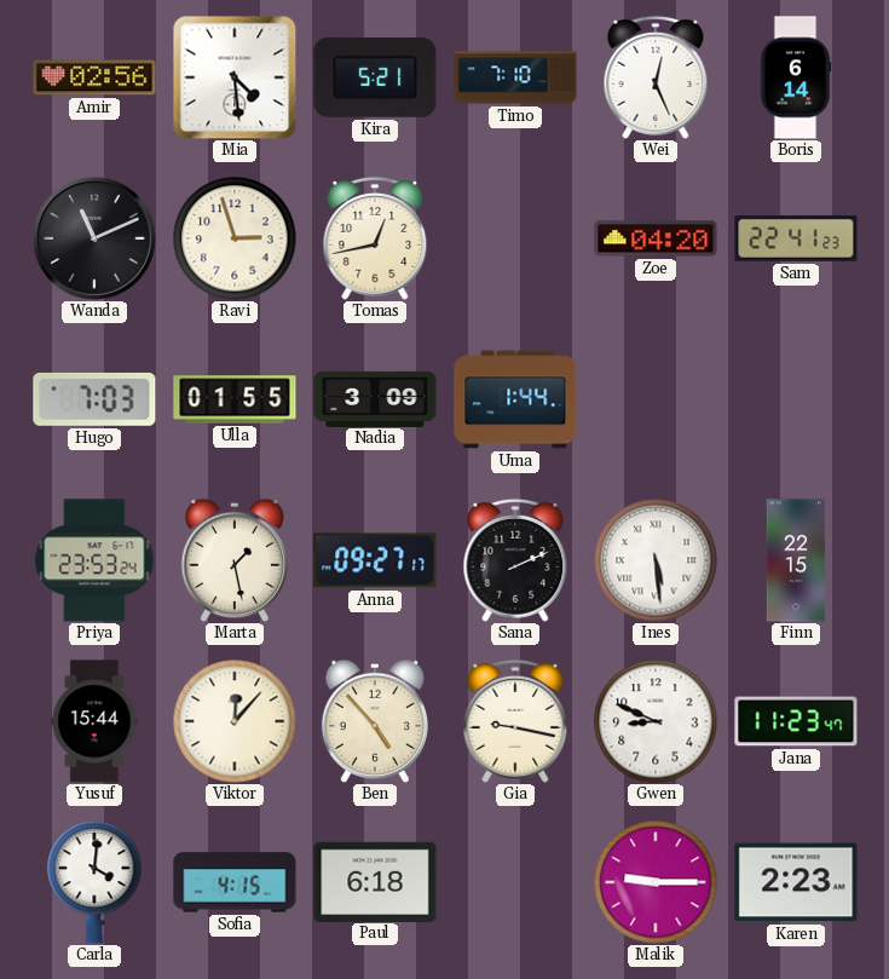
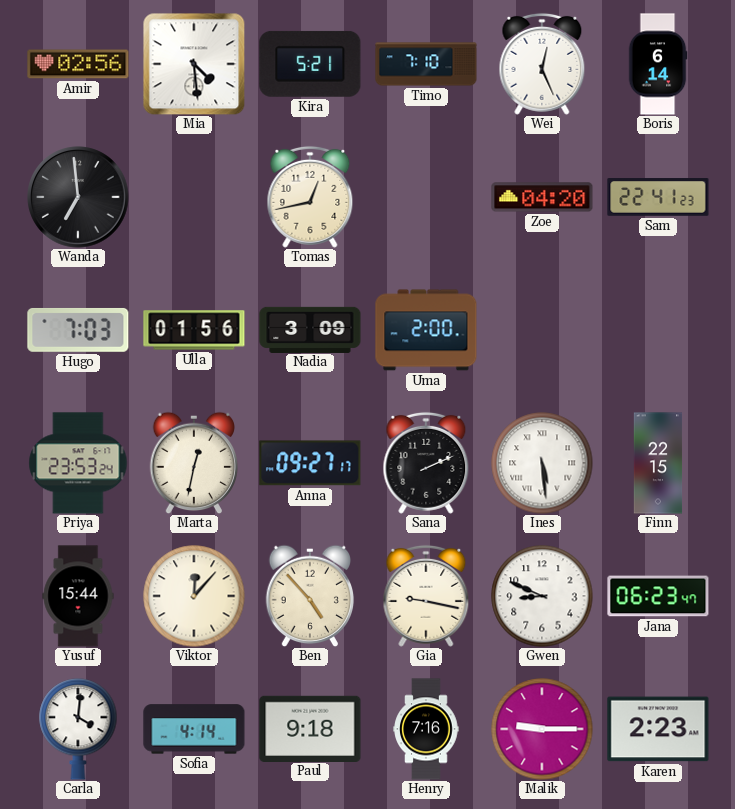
Wanda: 11:11 -> 6:59 (78, 197)
Ravi: 2:57 -> none (235, 238)
Ulla: 01:55 -> 01:56 (194, 330)
Uma: 1:44 -> 2:00 (426, 330)
Marta: 1:28 -> 12:32 (194, 463)
Jana: 11:23 -> 06:23 (658, 596)
Sofia: 4:15 -> 4:14 (194, 729)
Paul: 6:18 -> 9:18 (310, 728)
Henry: none -> 7:16 (426, 729)
